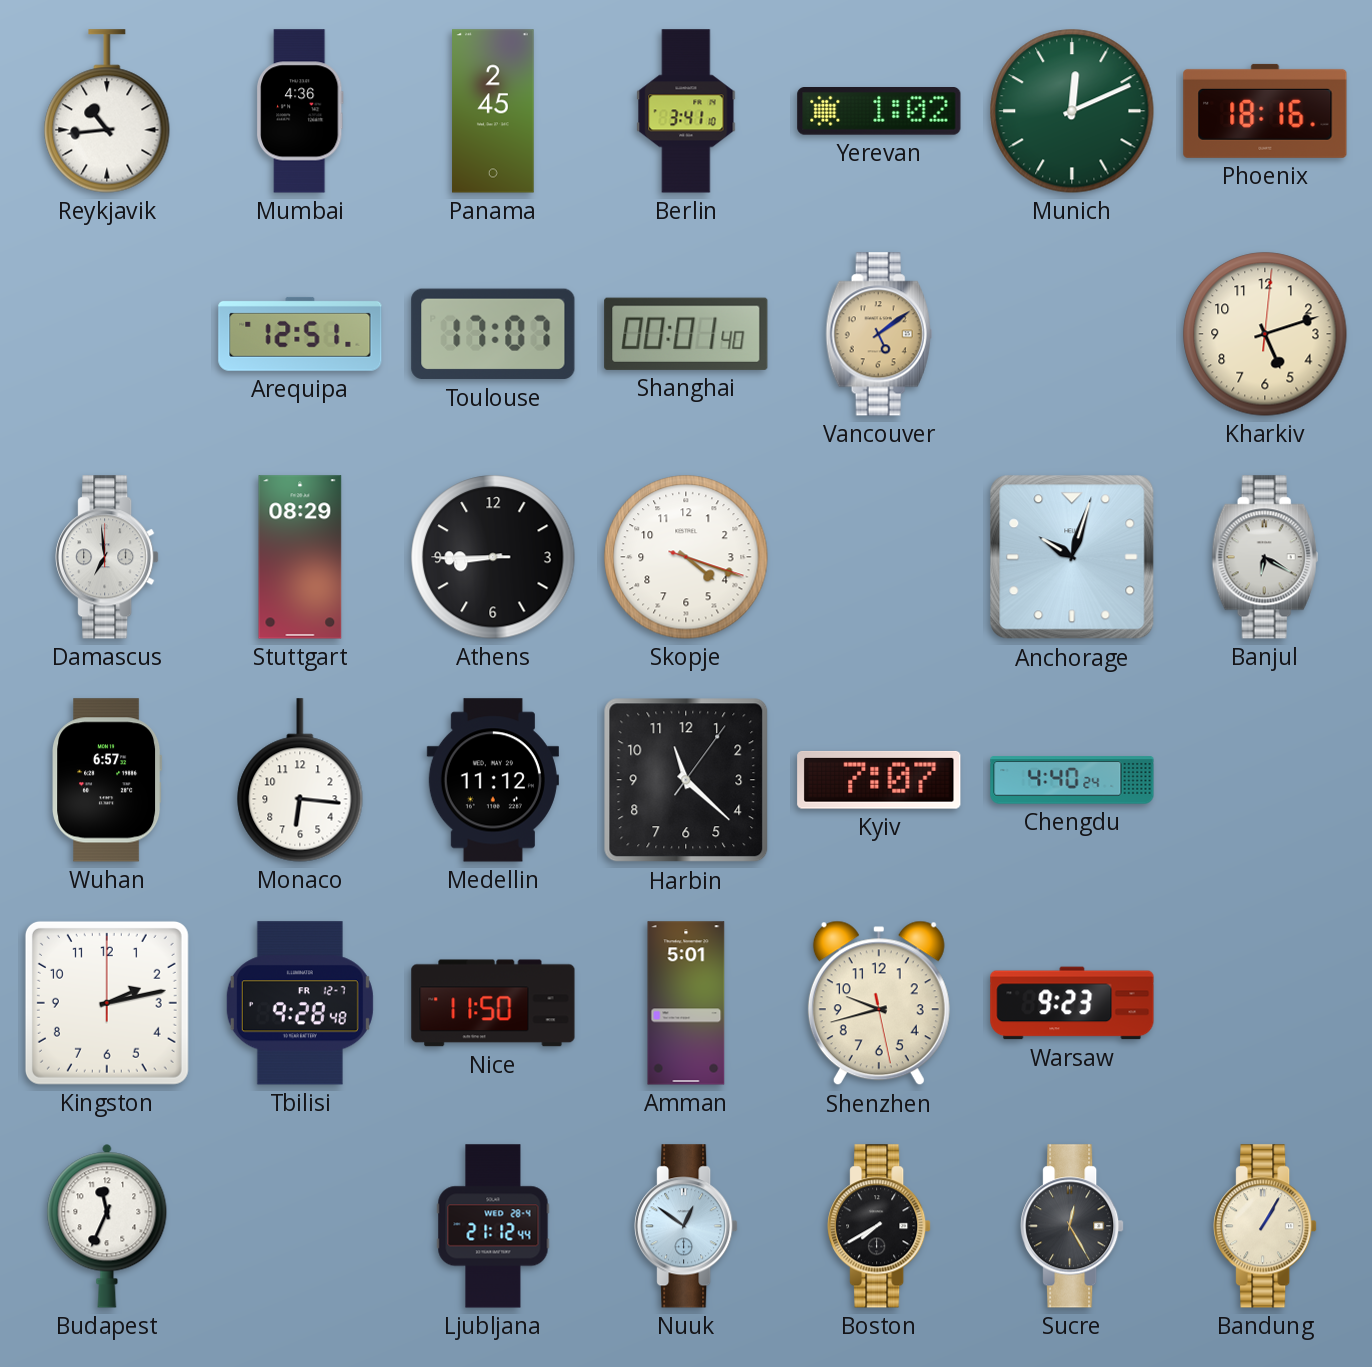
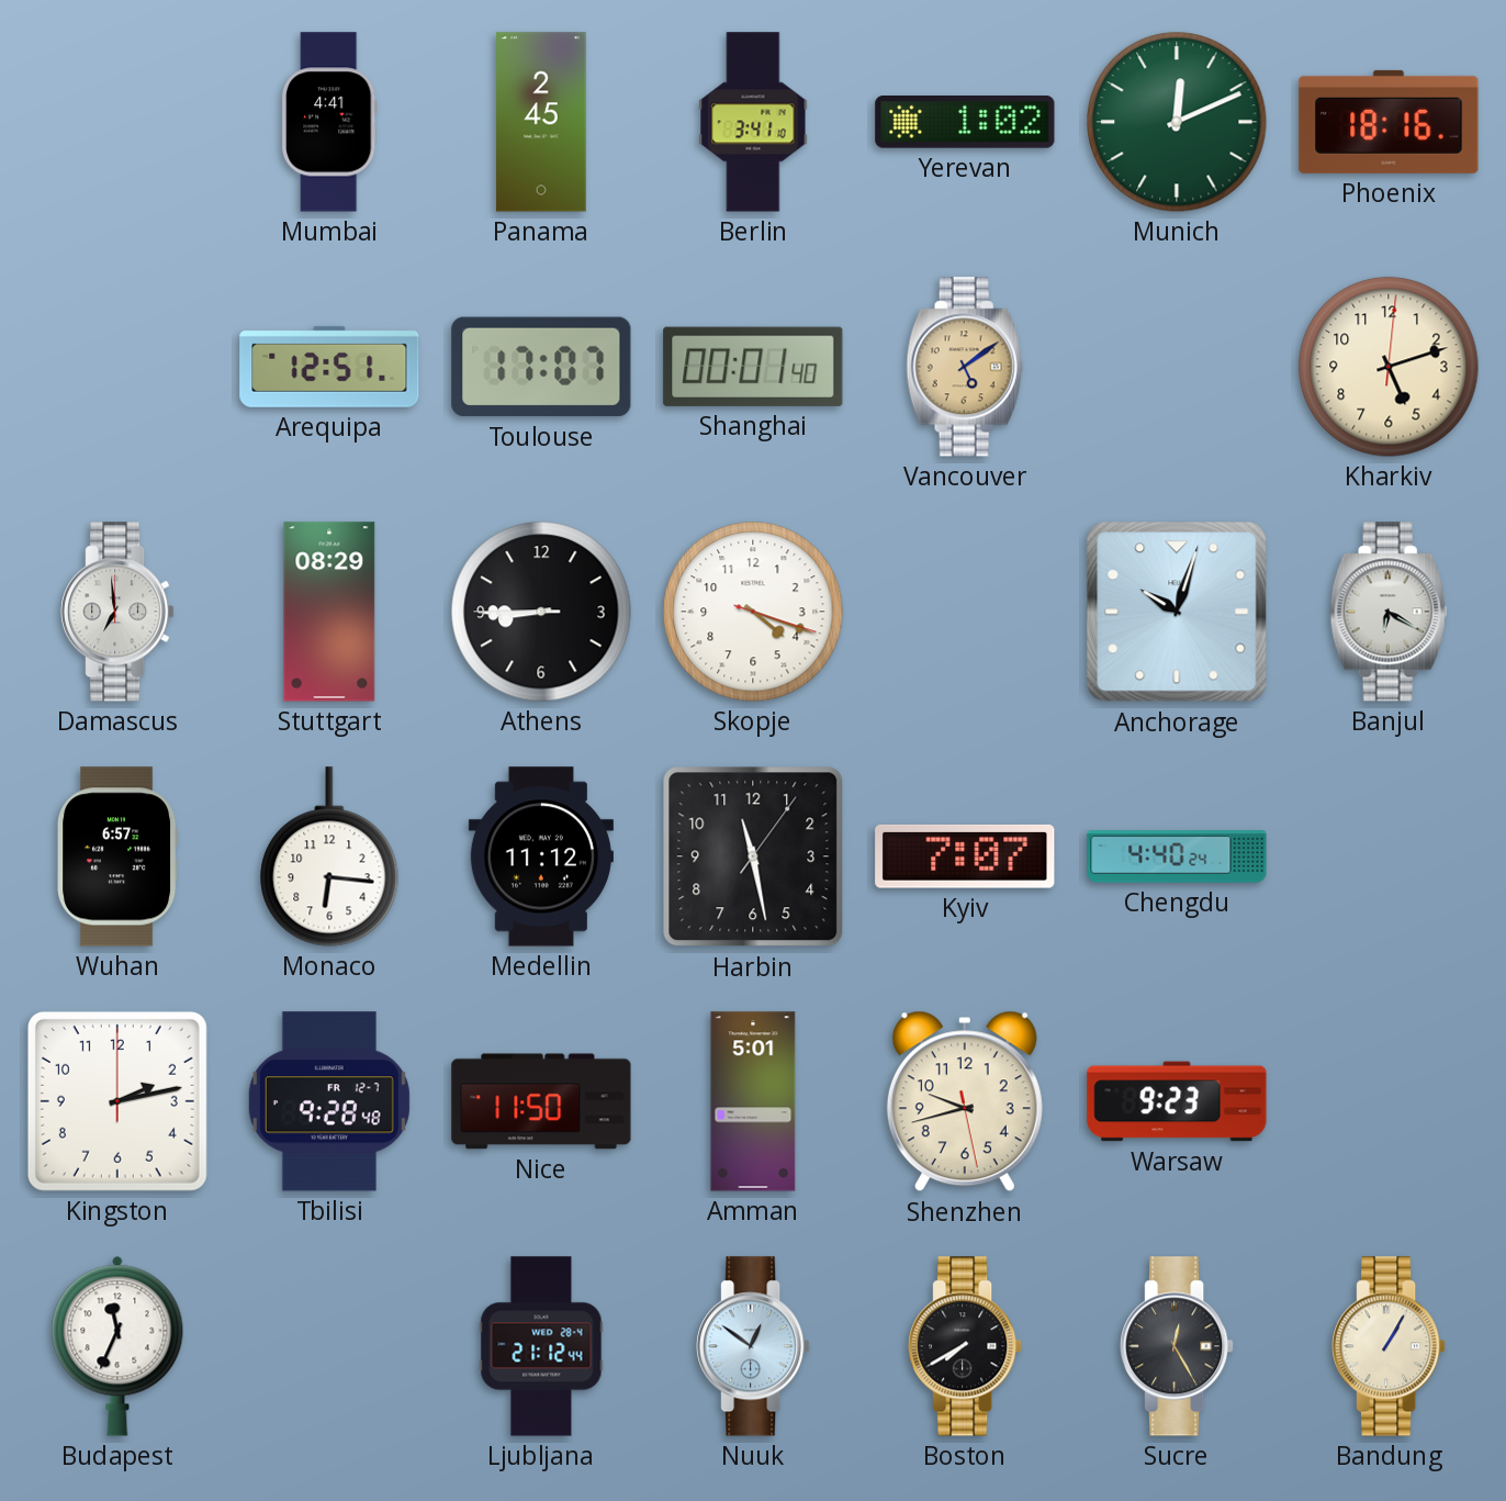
Reykjavik: 10:44 -> none (107, 111)
Mumbai: 4:36 -> 4:41 (330, 122)
Harbin: 11:22 -> 11:28 (753, 856)
